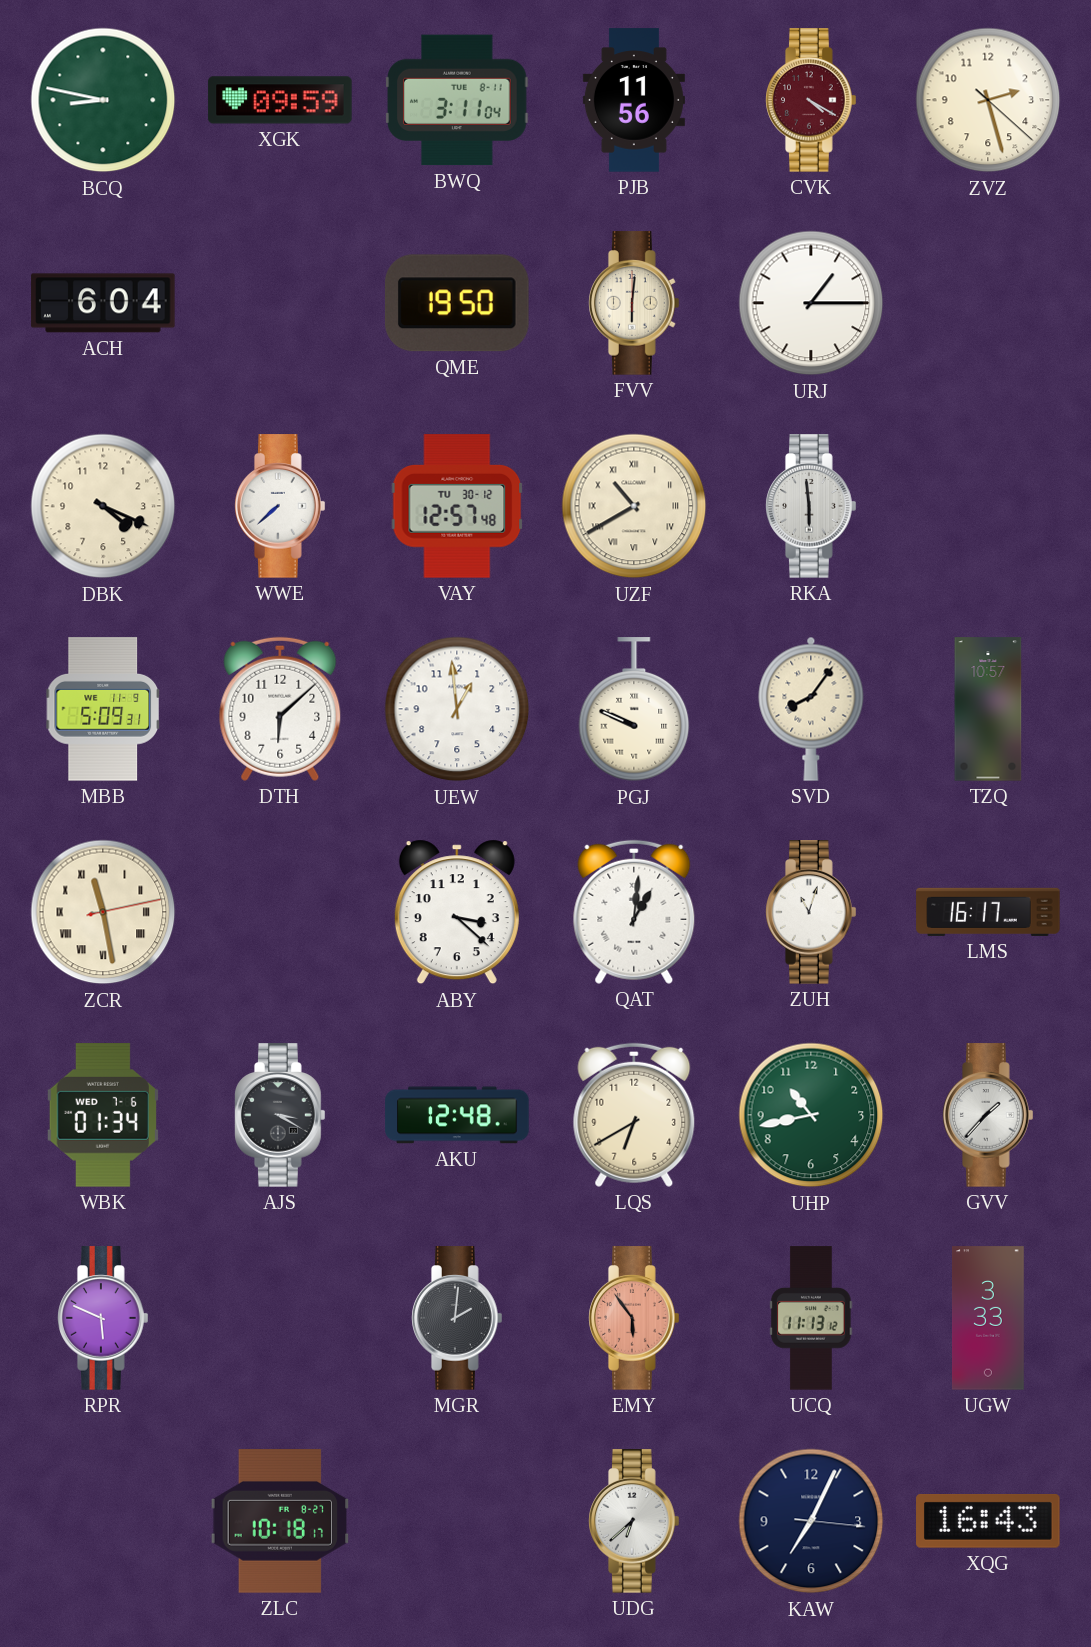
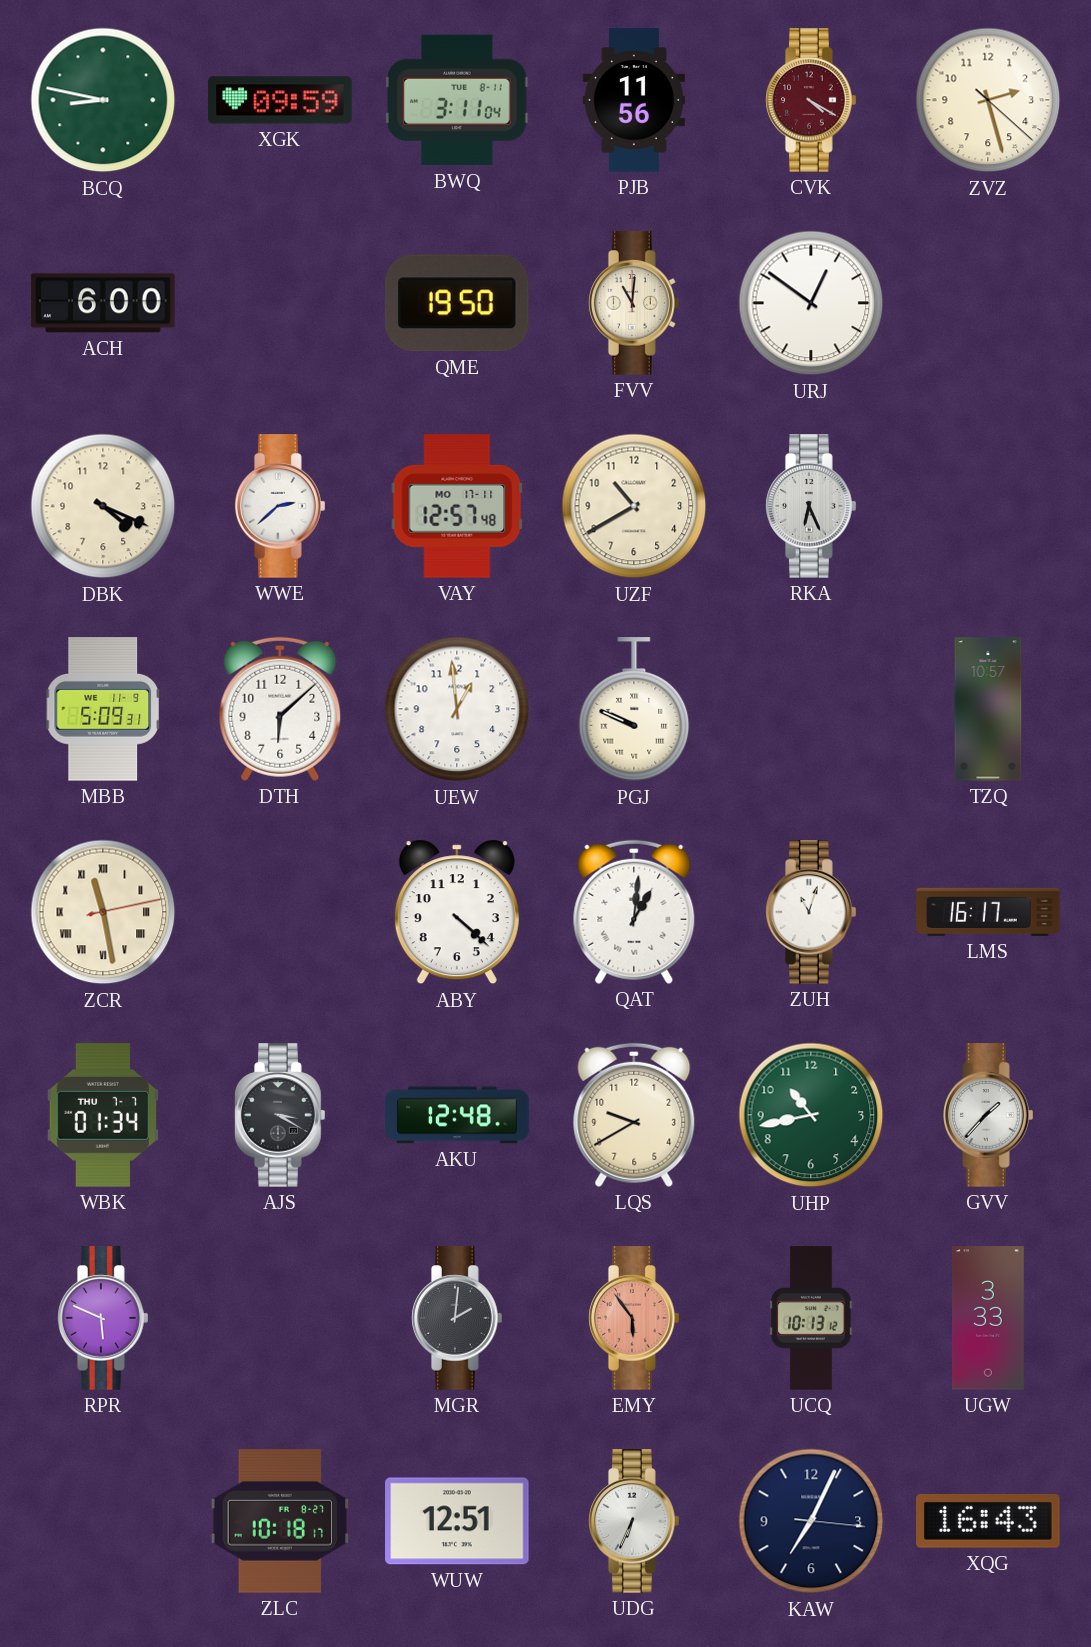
ACH: 6:04 -> 6:00 (103, 303)
FVV: 6:01 -> 11:01 (634, 303)
URJ: 1:15 -> 12:51 (811, 303)
WWE: 7:38 -> 2:38 (280, 506)
VAY date: TU 30-12 -> MO 17-11 (457, 506)
UZF numerals: Roman -> Arabic (634, 506)
RKA: 5:59 -> 6:26 (811, 506)
SVD: 8:06 -> none (811, 709)
ABY: 3:22 -> 4:22 (457, 912)
WBK date: WED 7-6 -> THU 7-7 (103, 1115)
LQS: 6:40 -> 9:40 (634, 1115)
UCQ: 11:13 -> 10:13 (811, 1318)
WUW: none -> 12:51 (457, 1521)
UDG: 6:38 -> 6:34 (634, 1521)
